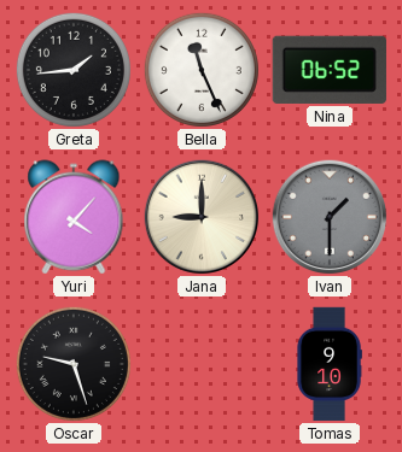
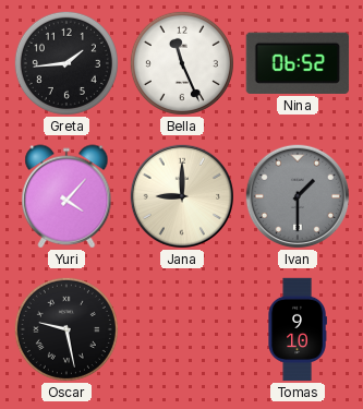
Oscar: 9:27 -> 9:28 (66, 329)
